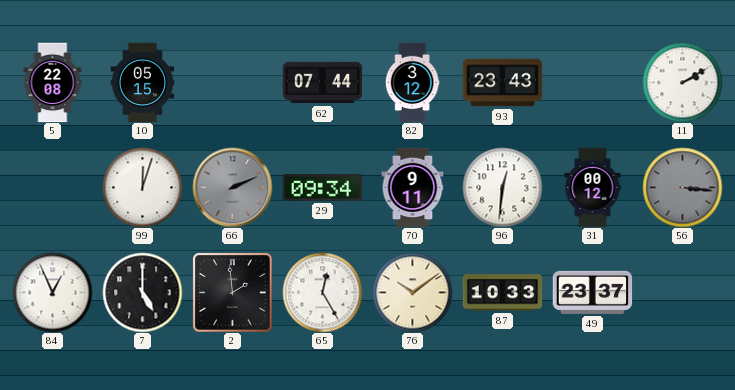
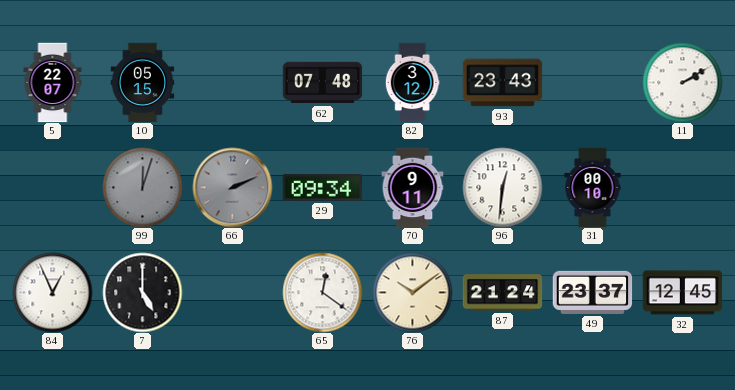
5: 22:08 -> 22:07 (53, 82)
62: 07:44 -> 07:48 (322, 83)
99 dial: white -> grey (142, 187)
31: 00:12 -> 00:10 (593, 187)
56: 3:16 -> none (682, 187)
2: 1:59 -> none (232, 292)
65: 12:25 -> 12:21 (322, 292)
87: 10:33 -> 21:24 (502, 293)
32: none -> 12:45 (682, 293)
